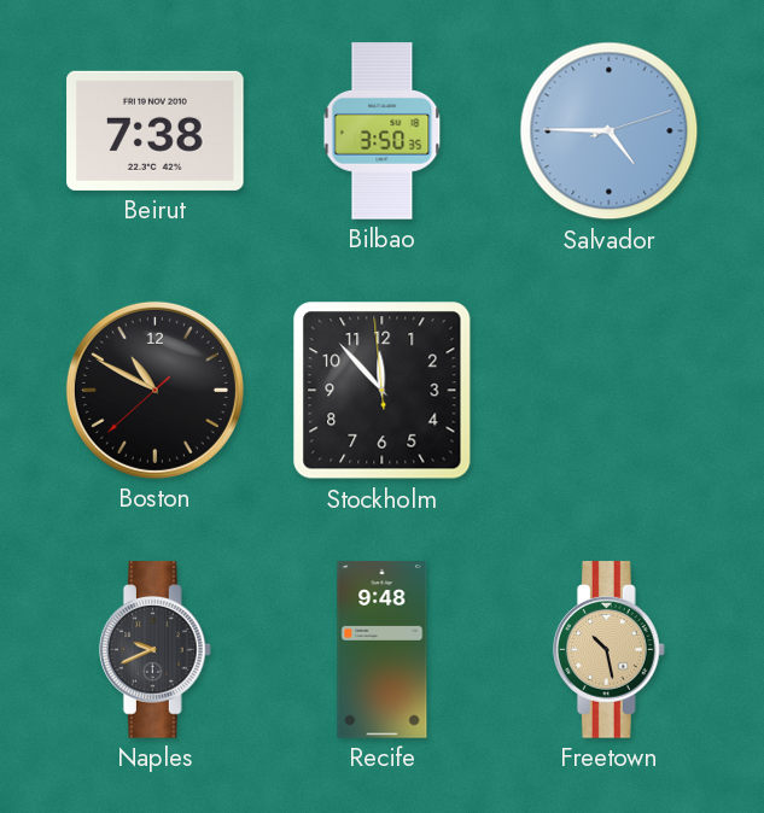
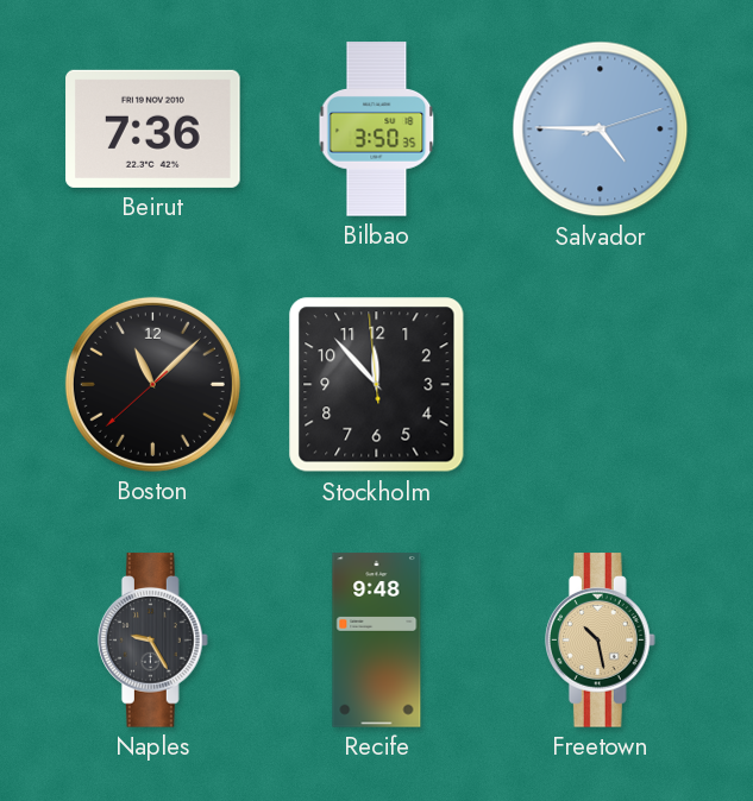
Beirut: 7:38 -> 7:36 (153, 128)
Boston: 10:49 -> 11:07 (152, 384)
Naples: 9:41 -> 9:25 (152, 641)
